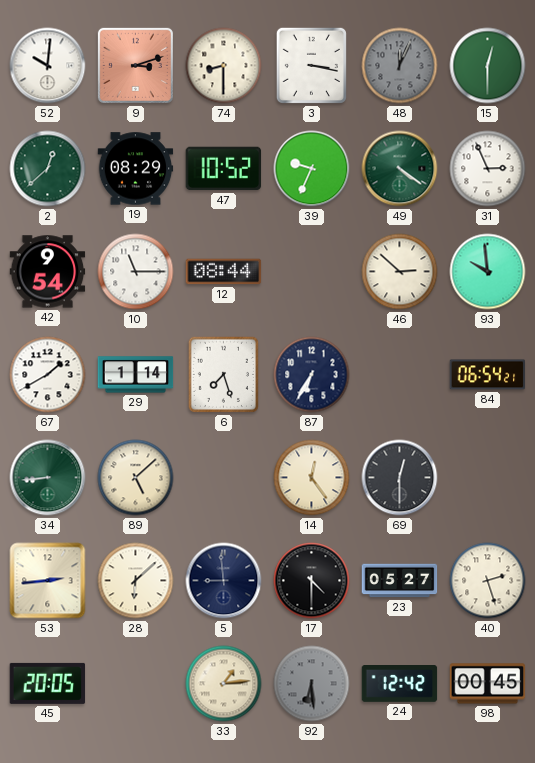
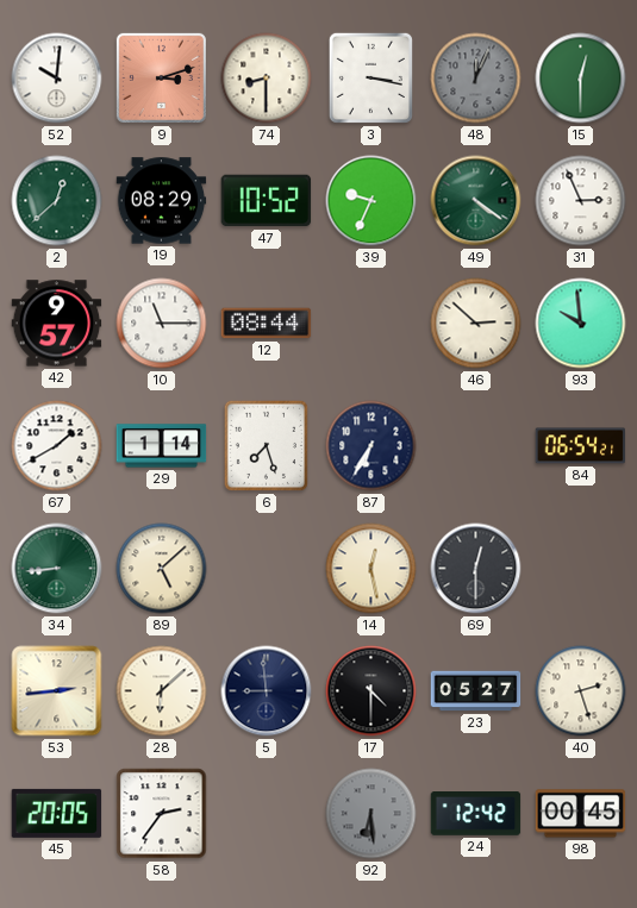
42: 9:54 -> 9:57 (57, 324)
14: 12:24 -> 12:28 (371, 569)
58: none -> 2:36 (162, 814)
33: 1:14 -> none (224, 684)
